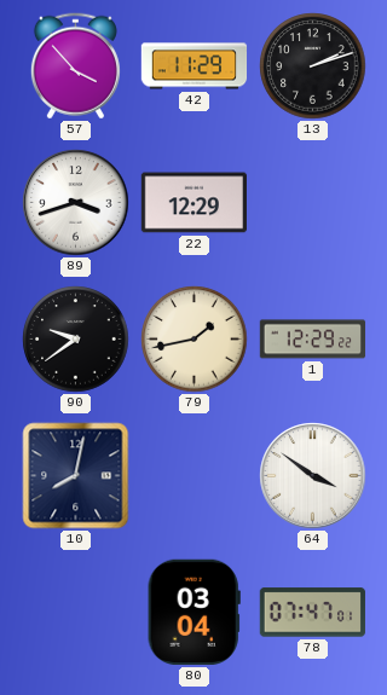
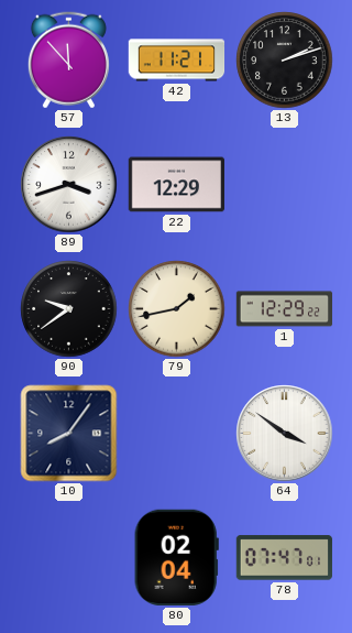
57: 3:53 -> 11:53 (68, 61)
42: 11:29 -> 11:21 (177, 61)
10: 8:02 -> 8:06 (69, 434)
80: 03:04 -> 02:04 (176, 557)
